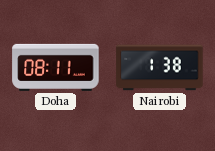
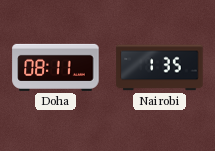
Nairobi: 1:38 -> 1:35 (160, 68)
